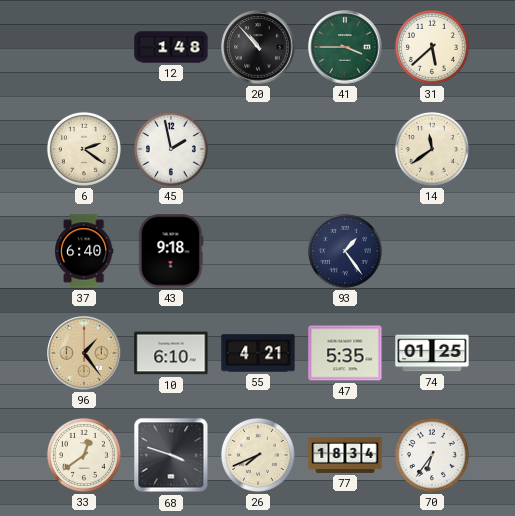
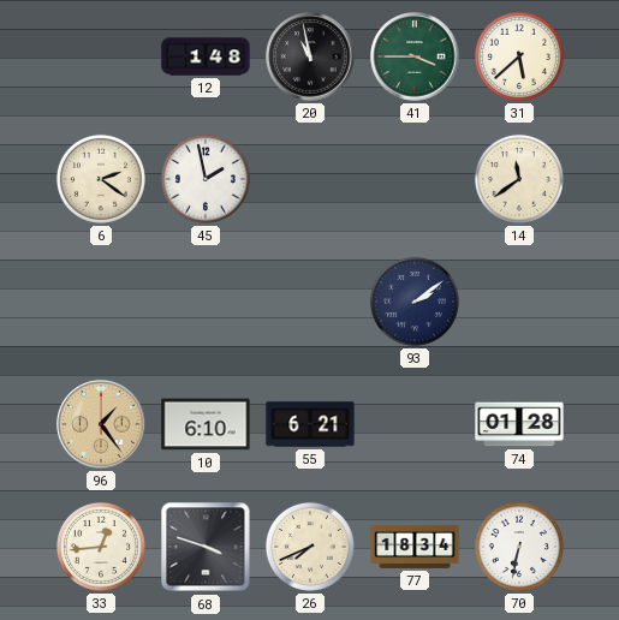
20: 10:53 -> 10:58 (310, 56)
37: 6:40 -> none (84, 251)
43: 9:18 -> none (171, 251)
93: 1:24 -> 2:09 (415, 302)
55: 4:21 -> 6:21 (310, 424)
47: 5:35 -> none (345, 353)
74: 01:25 -> 01:28 (519, 424)
33: 12:39 -> 12:44 (101, 547)
70: 6:36 -> 6:32 (519, 547)
